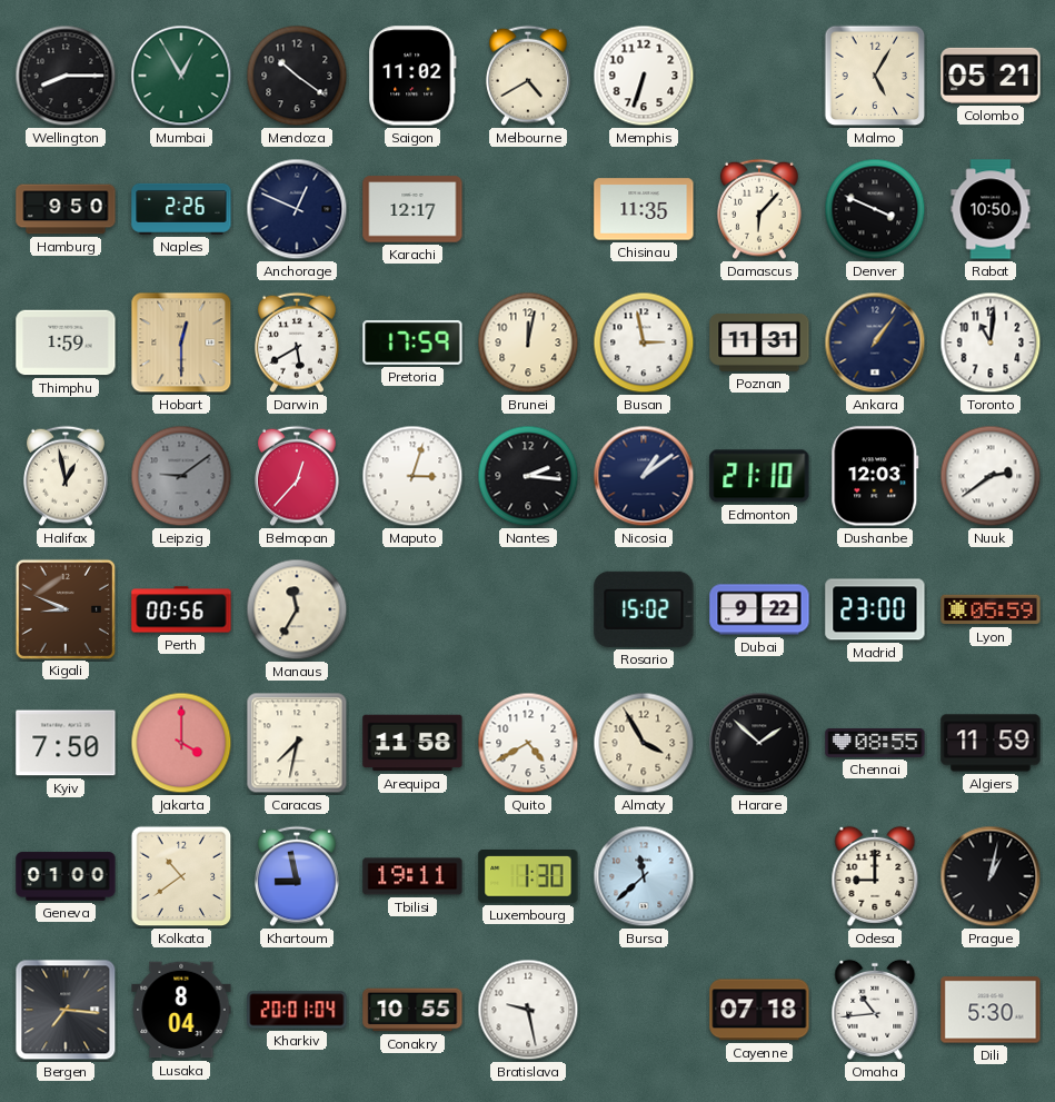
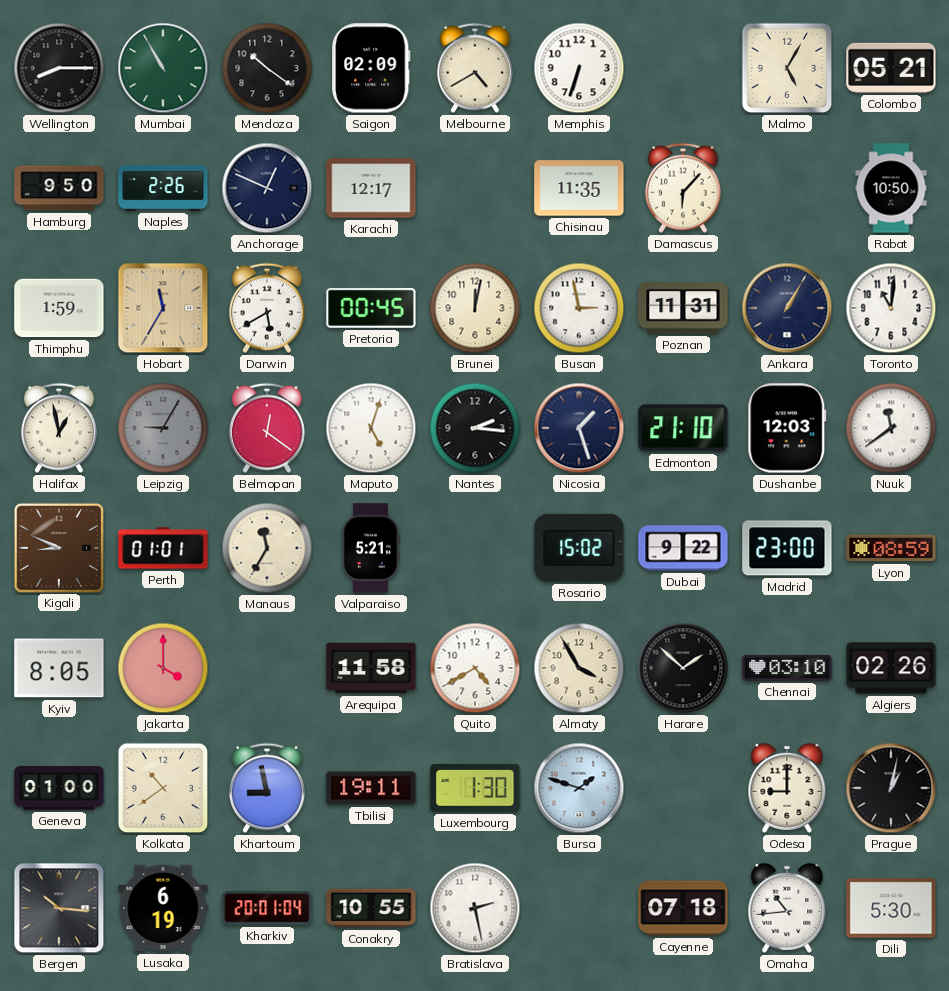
Mumbai: 12:55 -> 10:55 (163, 68)
Saigon: 11:02 -> 02:09 (372, 68)
Denver: 3:49 -> none (875, 209)
Hobart: 12:30 -> 11:35 (163, 308)
Pretoria: 17:59 -> 00:45 (371, 308)
Ankara: 1:06 -> 1:05 (787, 308)
Leipzig: 9:09 -> 9:05 (163, 428)
Belmopan: 12:37 -> 12:21 (267, 428)
Maputo: 3:03 -> 5:03 (371, 428)
Nicosia: 1:09 -> 1:27 (579, 428)
Nuuk: 2:39 -> 11:39 (891, 428)
Perth: 00:56 -> 01:01 (163, 548)
Valparaiso: none -> 5:21 (370, 548)
Lyon: 05:59 -> 08:59 (891, 548)
Kyiv: 7:50 -> 8:05 (59, 668)
Caracas: 7:32 -> none (297, 743)
Chennai: 08:55 -> 03:10 (787, 668)
Algiers: 11:59 -> 02:26 (891, 668)
Bursa: 11:38 -> 1:48 (579, 788)
Bergen: 7:16 -> 10:16 (59, 908)
Lusaka: 8:04 -> 6:19 (163, 908)
Bratislava: 9:28 -> 2:28 (475, 908)
